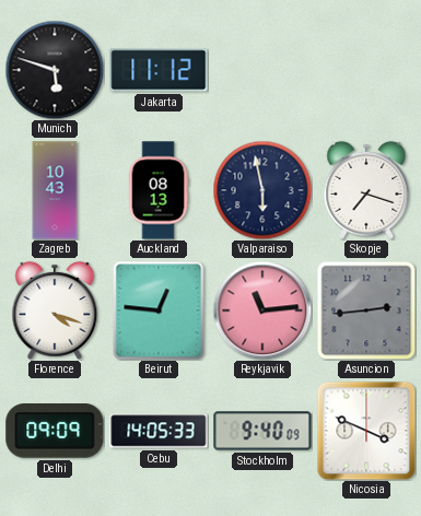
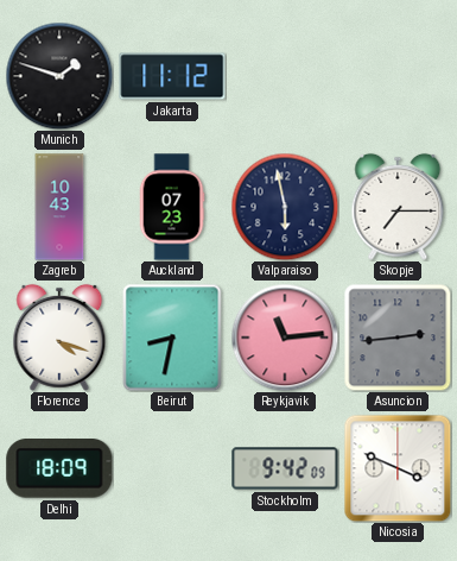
Munich: 5:48 -> 1:48 (59, 76)
Auckland: 08:13 -> 07:23 (172, 207)
Skopje: 7:18 -> 7:15 (398, 207)
Beirut: 12:46 -> 8:32 (172, 338)
Delhi: 09:09 -> 18:09 (59, 468)
Cebu: 14:05 -> none (159, 431)
Stockholm: 9:40 -> 9:42 (285, 468)
